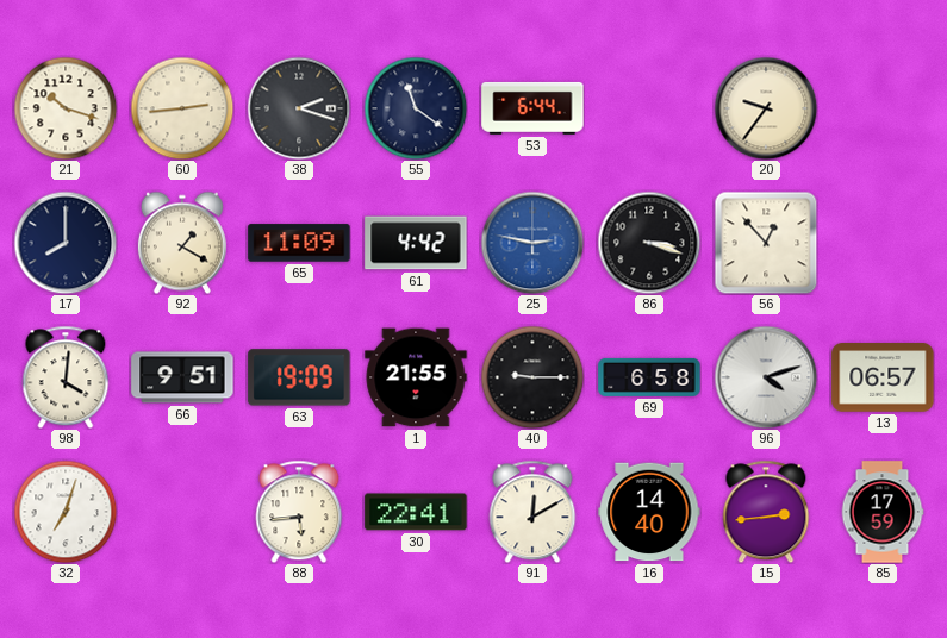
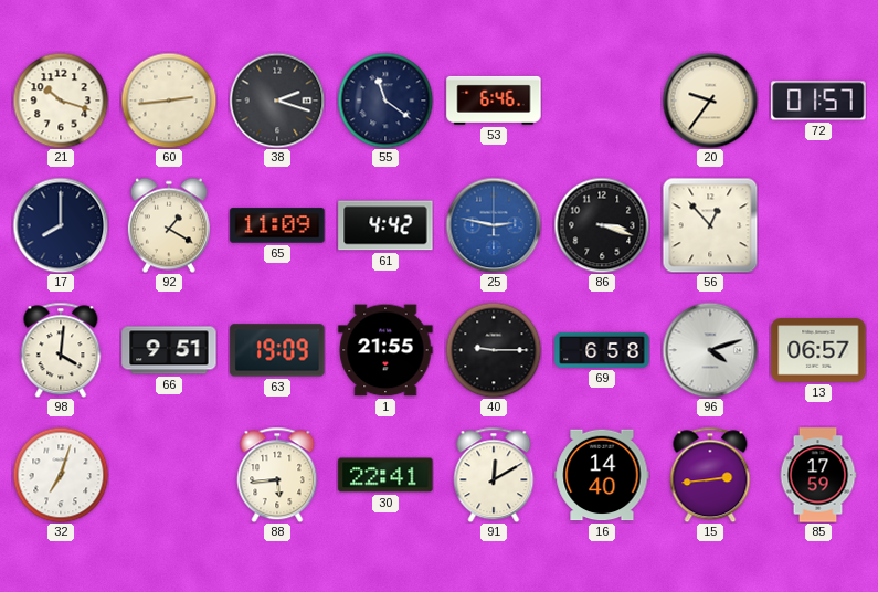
53: 6:44 -> 6:46 (494, 101)
72: none -> 01:57 (818, 101)
